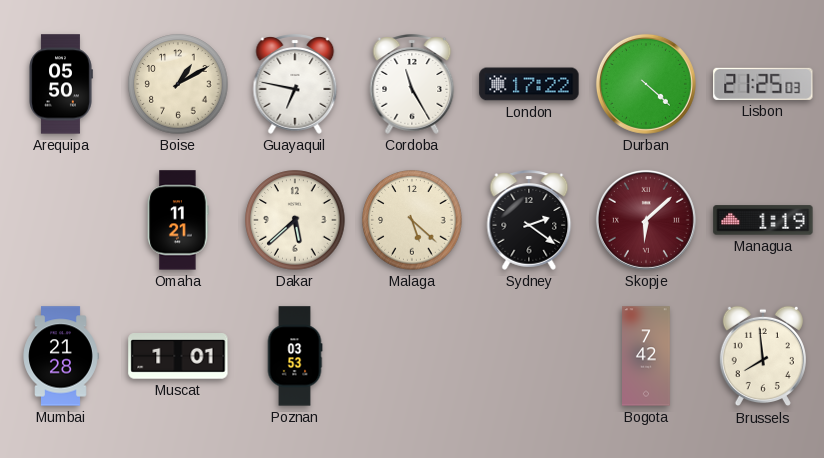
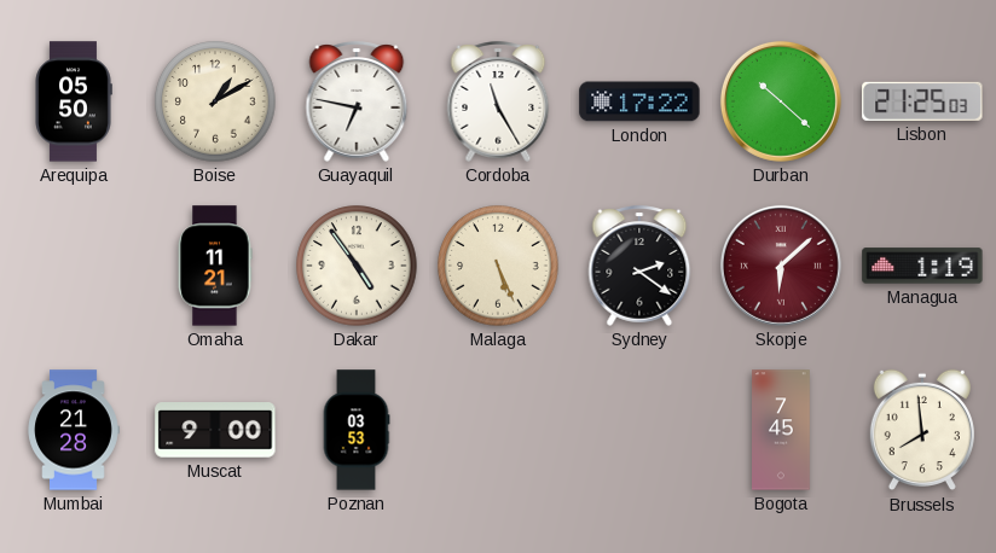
Durban: 4:22 -> 10:22 (781, 101)
Dakar: 5:38 -> 4:54 (357, 266)
Malaga: 5:22 -> 5:26 (498, 266)
Muscat: 1:01 -> 9:00 (215, 431)
Bogota: 7:42 -> 7:45 (782, 430)
